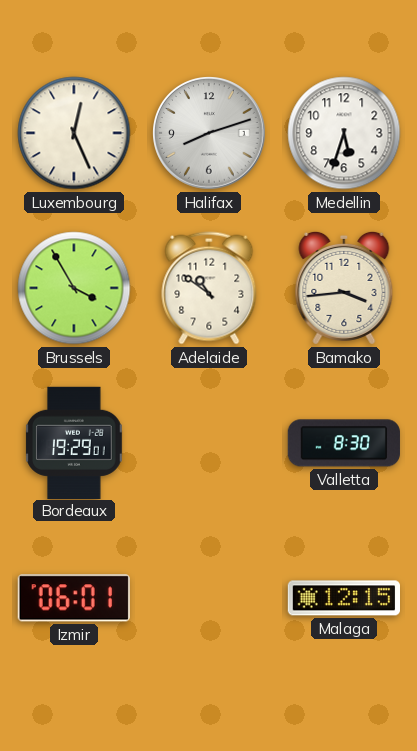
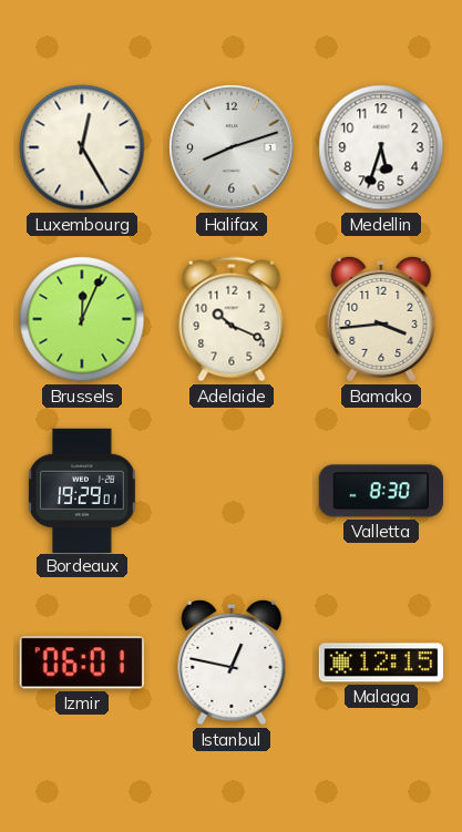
Luxembourg: 12:26 -> 12:25 (82, 147)
Brussels: 3:55 -> 12:04 (82, 319)
Adelaide: 10:51 -> 10:19 (232, 319)
Istanbul: none -> 12:47 (232, 662)
